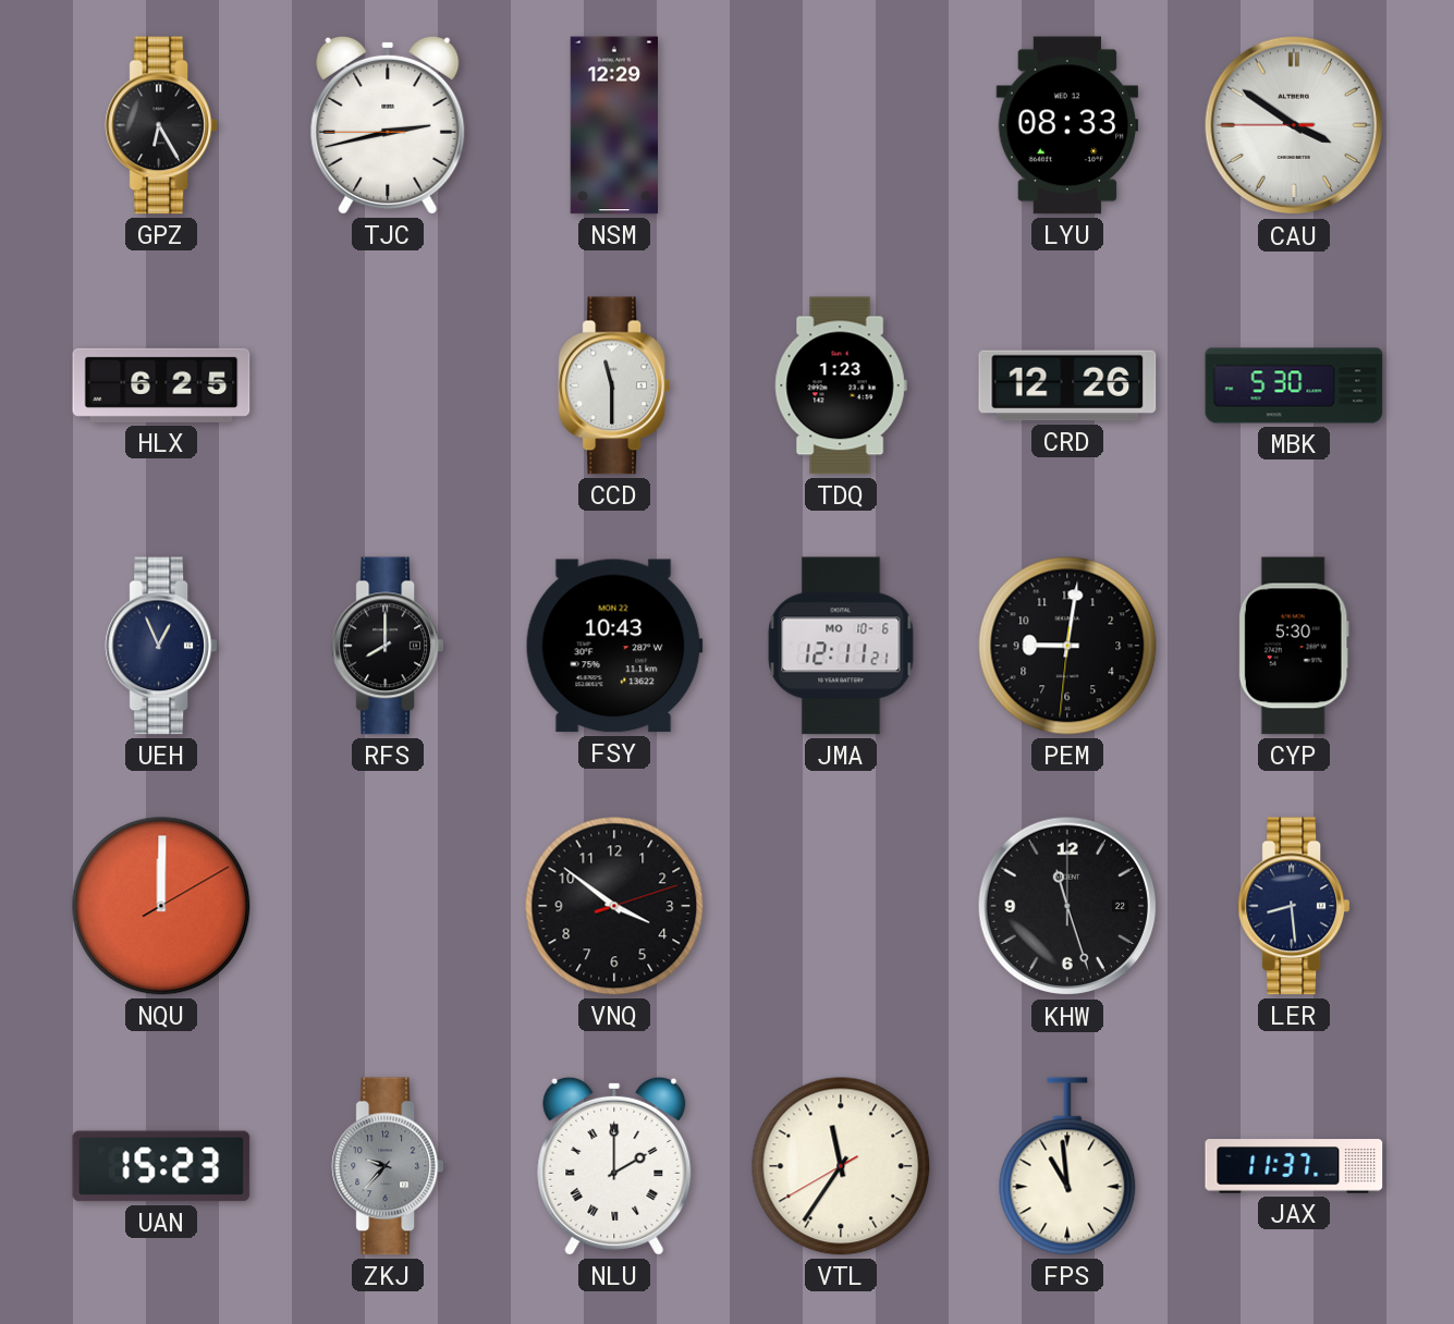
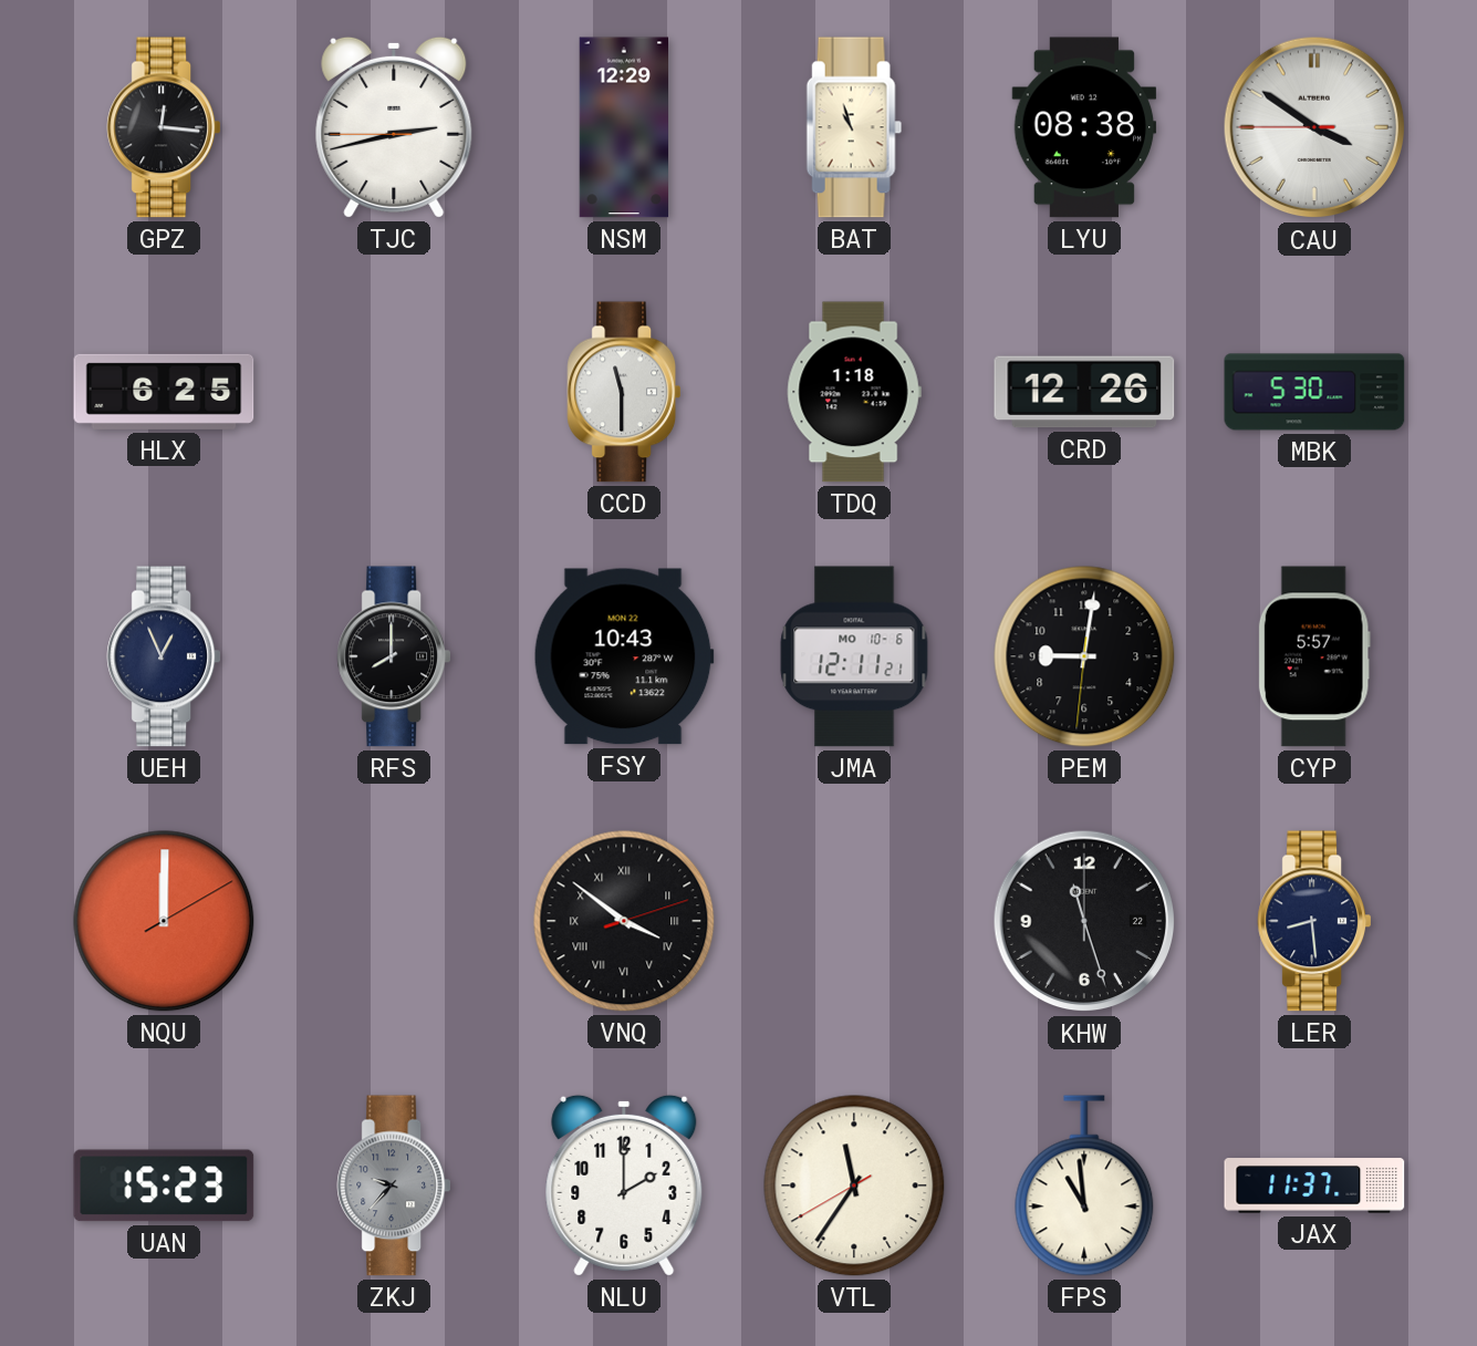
GPZ: 6:25 -> 12:16 (163, 127)
BAT: none -> 10:57 (854, 127)
LYU: 08:33 -> 08:38 (1084, 127)
TDQ: 1:23 -> 1:18 (854, 392)
CYP: 5:30 -> 5:57 (1314, 656)
VNQ numerals: Arabic -> Roman (624, 921)
NLU numerals: Roman -> Arabic (624, 1185)
